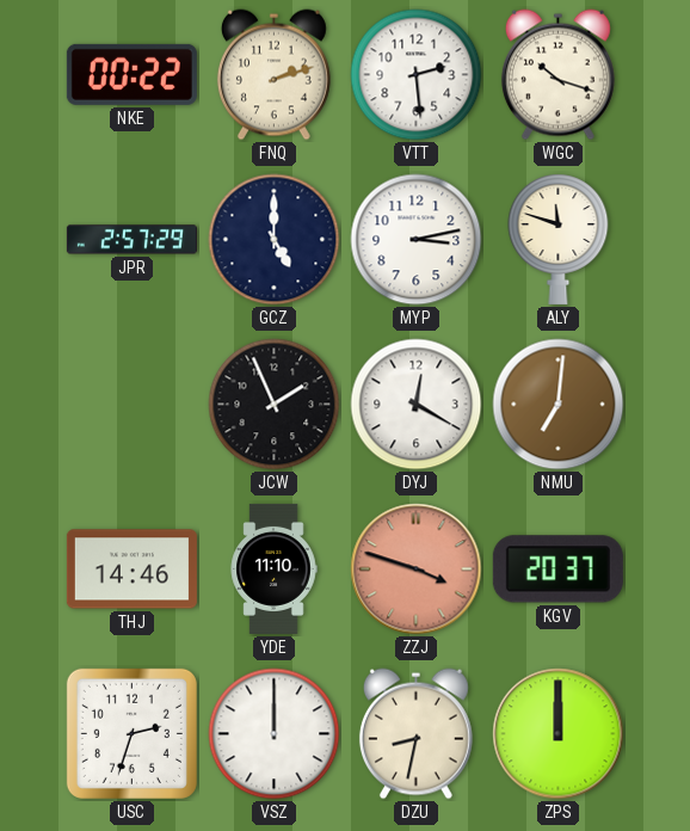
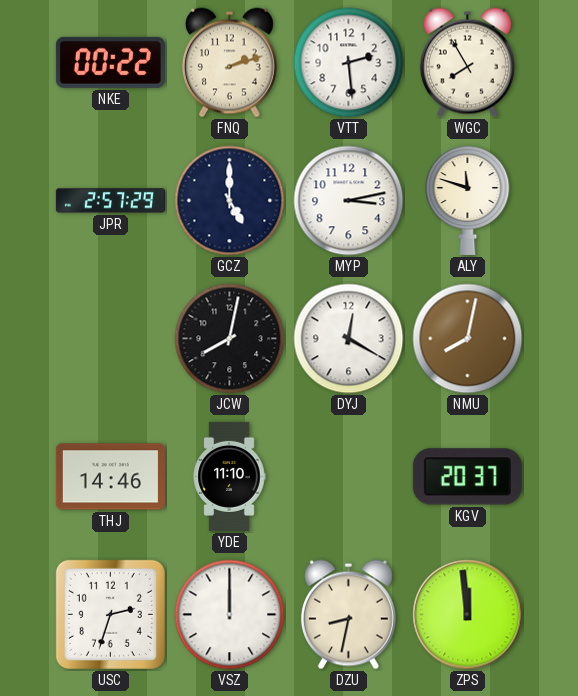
WGC: 10:18 -> 7:55 (467, 63)
JCW: 1:56 -> 8:02 (230, 339)
NMU: 7:01 -> 8:02 (468, 339)
ZZJ: 3:48 -> none (417, 570)
ZPS: 12:00 -> 11:59 (468, 615)
